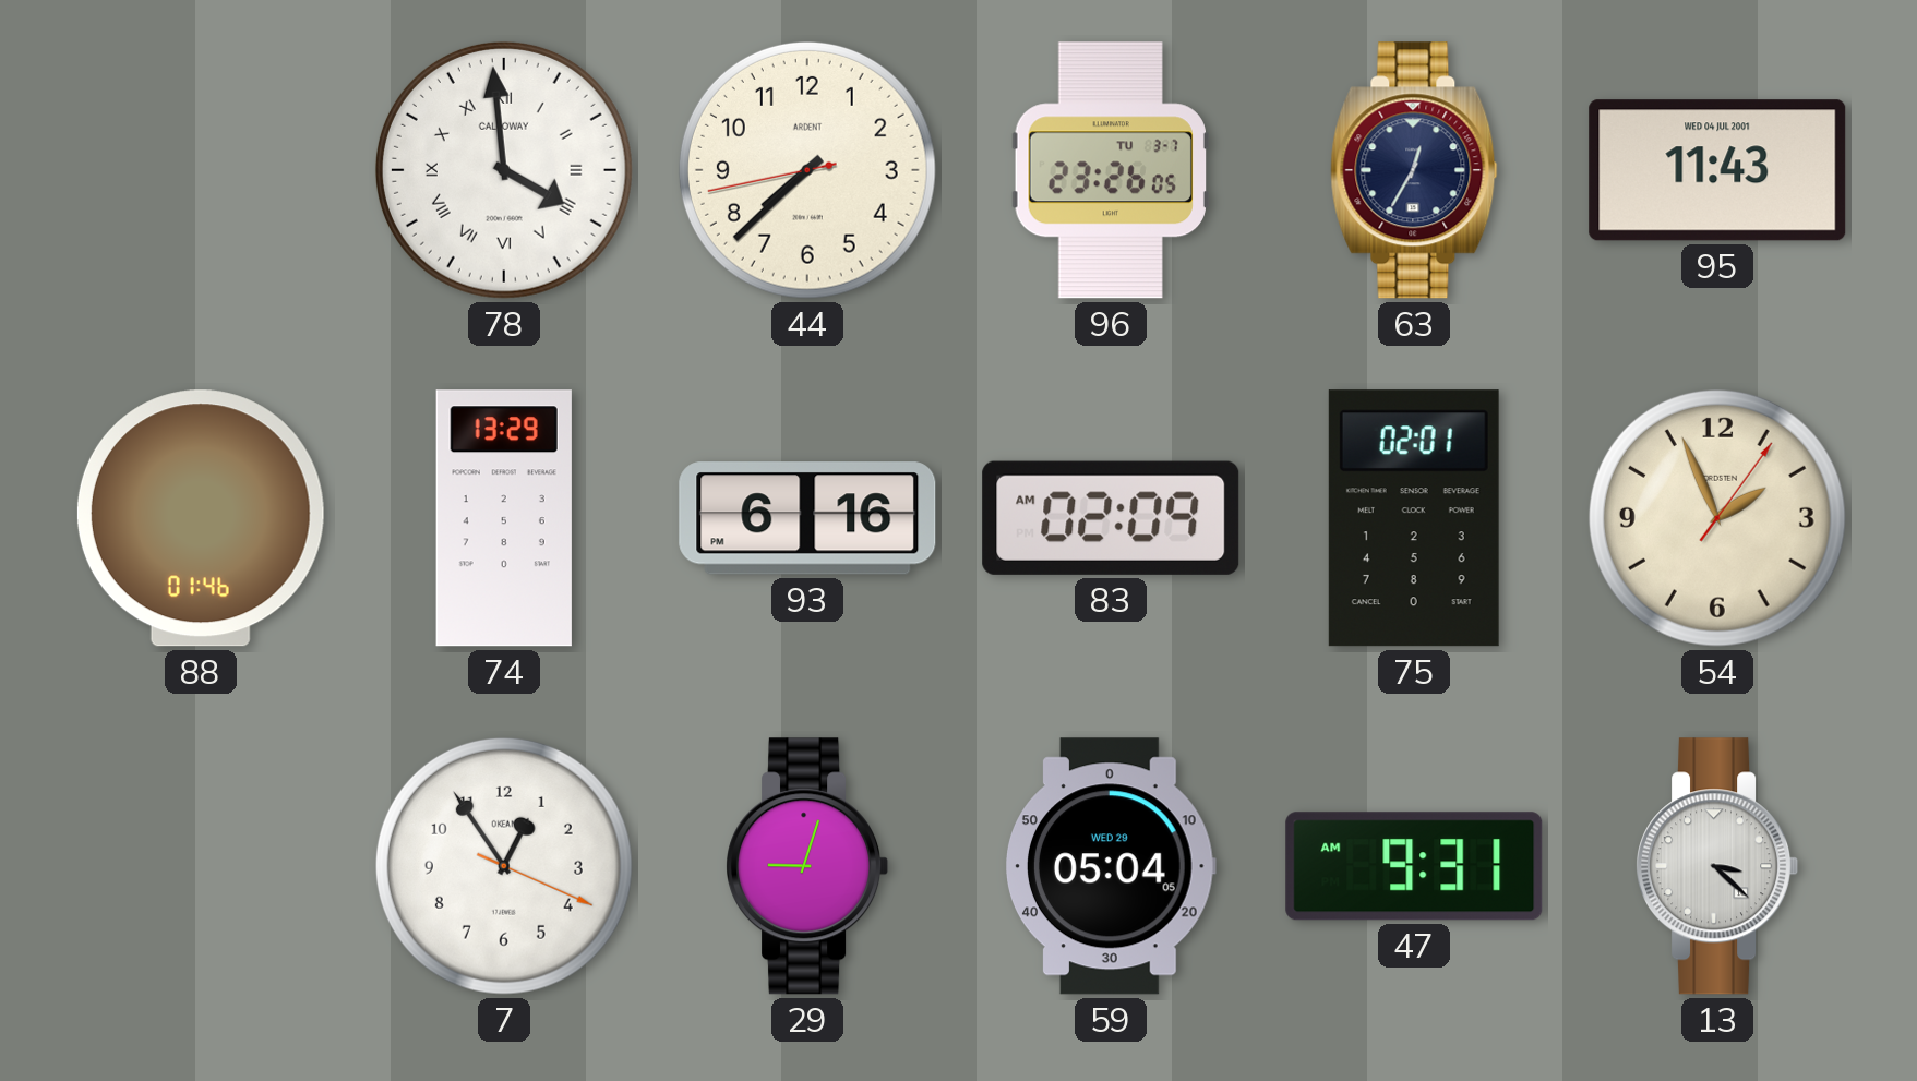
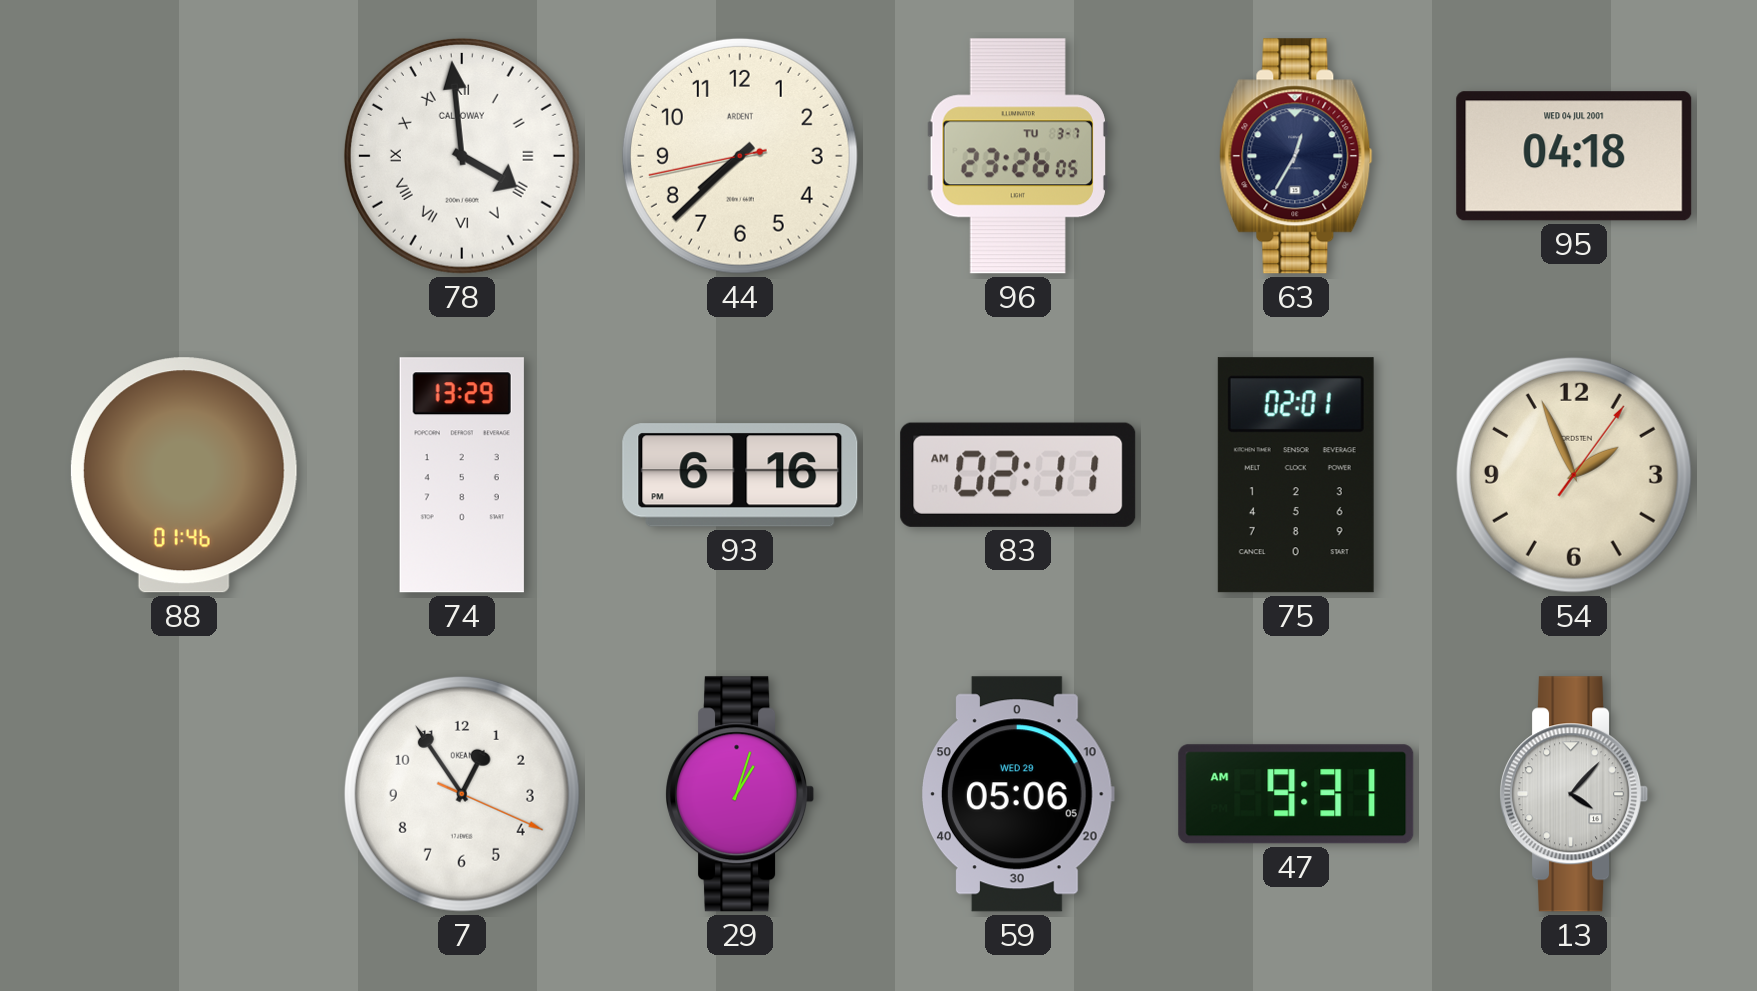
95: 11:43 -> 04:18 (1574, 156)
83: 02:09 -> 02:11 (1018, 475)
29: 9:03 -> 1:03 (740, 794)
59: 05:04 -> 05:06 (1019, 794)
13: 3:22 -> 4:07 (1574, 794)
